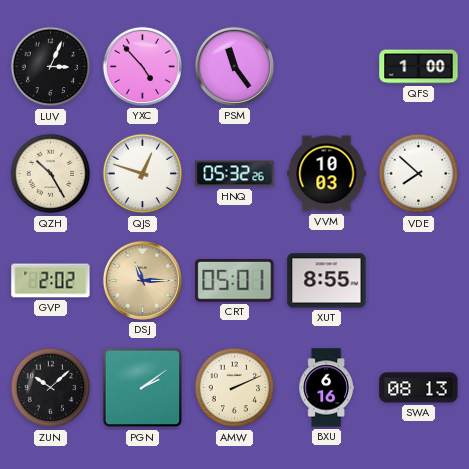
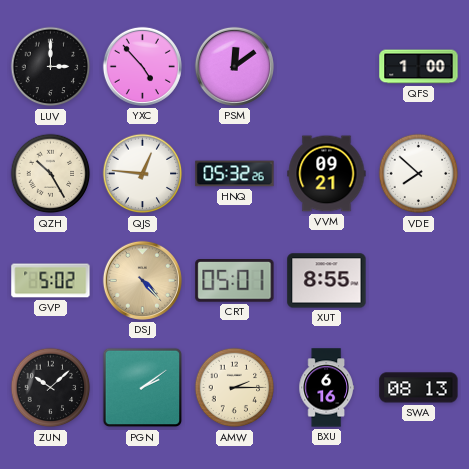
LUV: 3:04 -> 3:00 (51, 67)
PSM: 11:24 -> 12:09 (234, 66)
QJS: 12:48 -> 12:46 (143, 174)
VVM: 10:03 -> 09:21 (327, 174)
GVP: 2:02 -> 5:02 (51, 281)
DSJ: 11:15 -> 4:23 (142, 280)
AMW: 2:11 -> 2:15 (235, 388)
